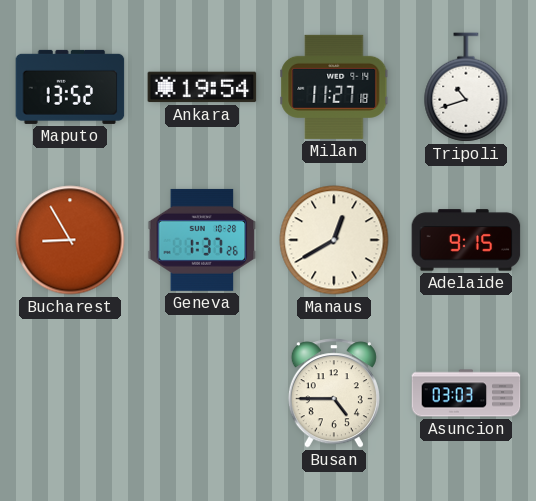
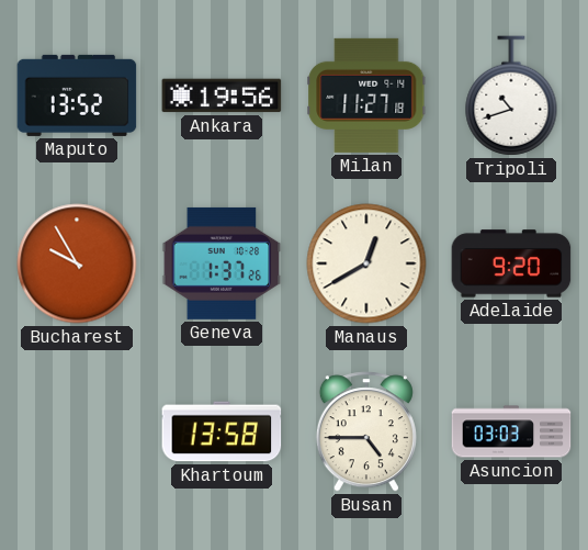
Ankara: 19:54 -> 19:56 (222, 96)
Bucharest: 8:55 -> 9:55 (77, 263)
Adelaide: 9:15 -> 9:20 (511, 263)
Khartoum: none -> 13:58 (222, 431)
